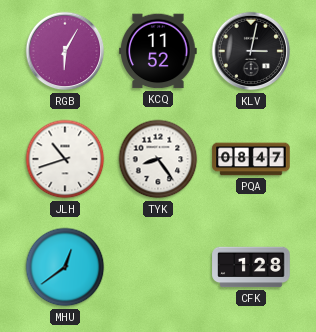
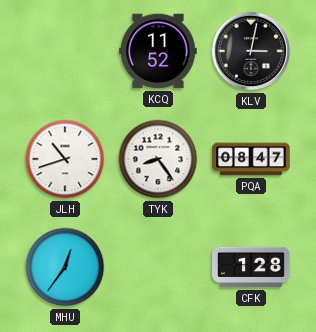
RGB: 6:05 -> none (65, 51)
MHU: 12:39 -> 12:36 (65, 267)
